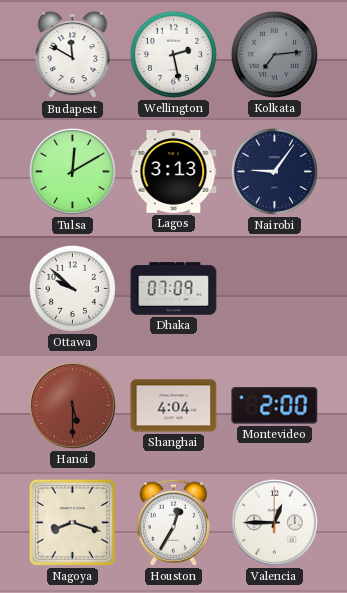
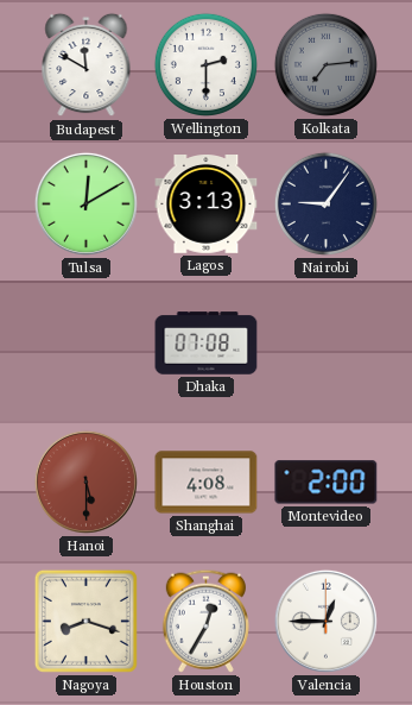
Wellington: 2:28 -> 2:30 (205, 64)
Ottawa: 9:52 -> none (72, 288)
Dhaka: 07:09 -> 07:08 (207, 344)
Shanghai: 4:04 -> 4:08 (207, 483)
